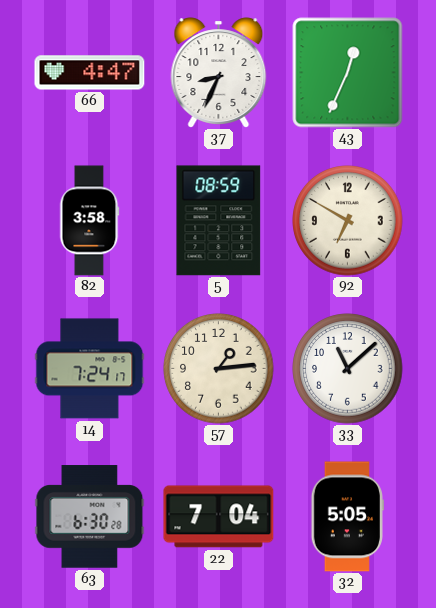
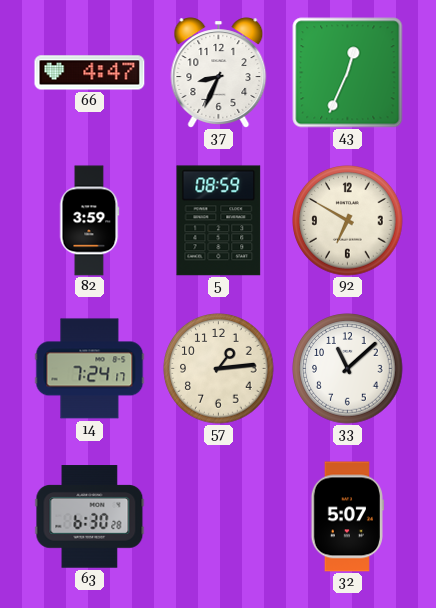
82: 3:58 -> 3:59 (89, 221)
22: 7:04 -> none (219, 517)
32: 5:05 -> 5:07 (347, 517)
